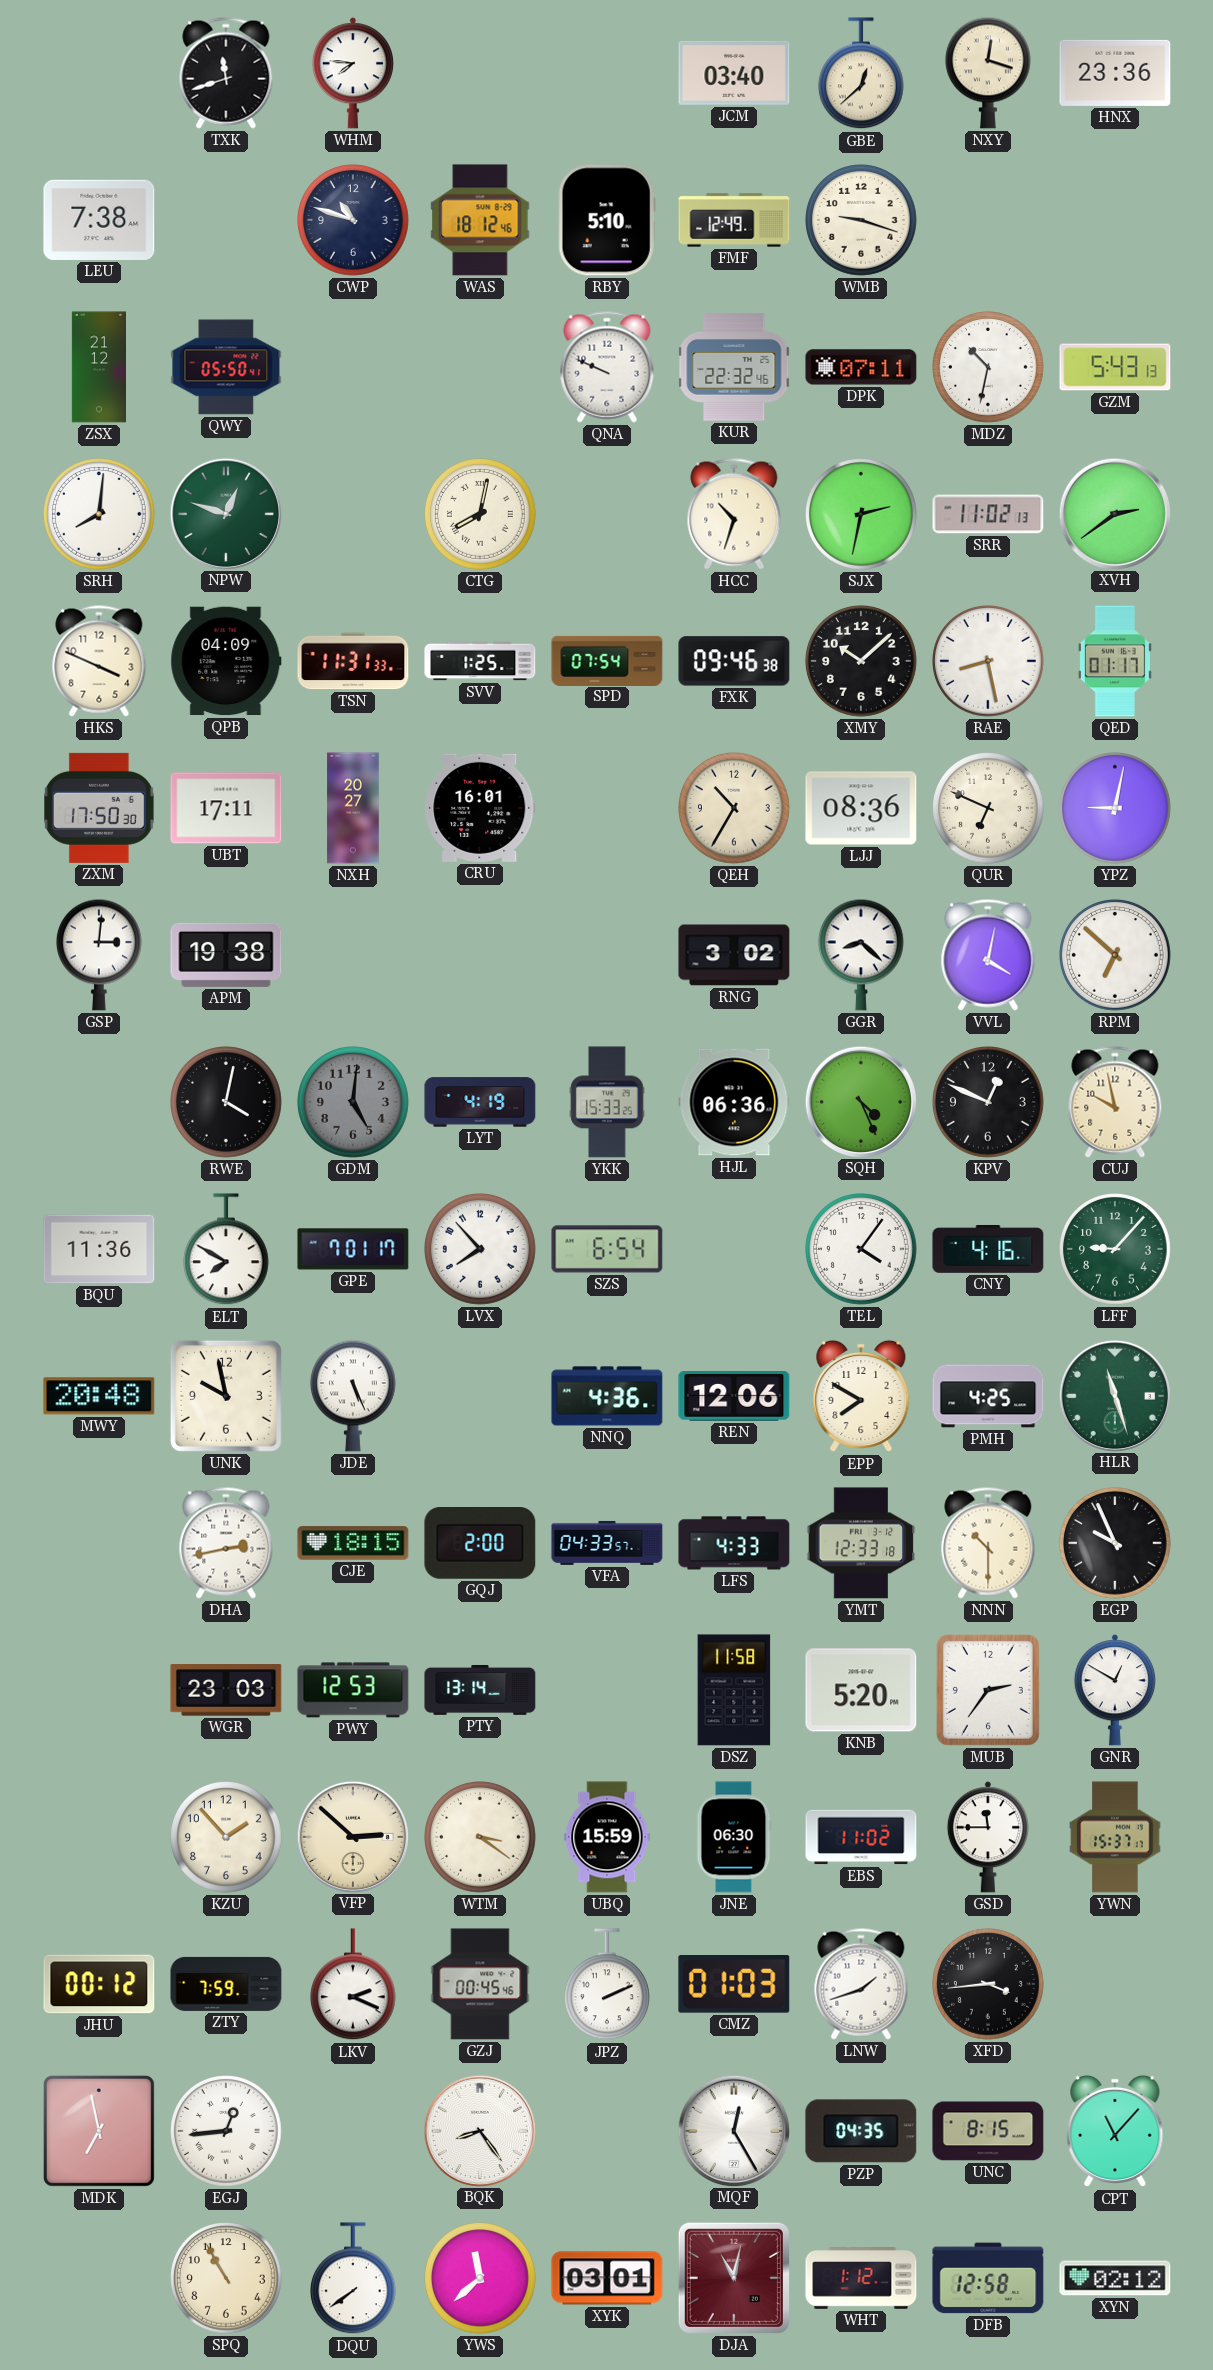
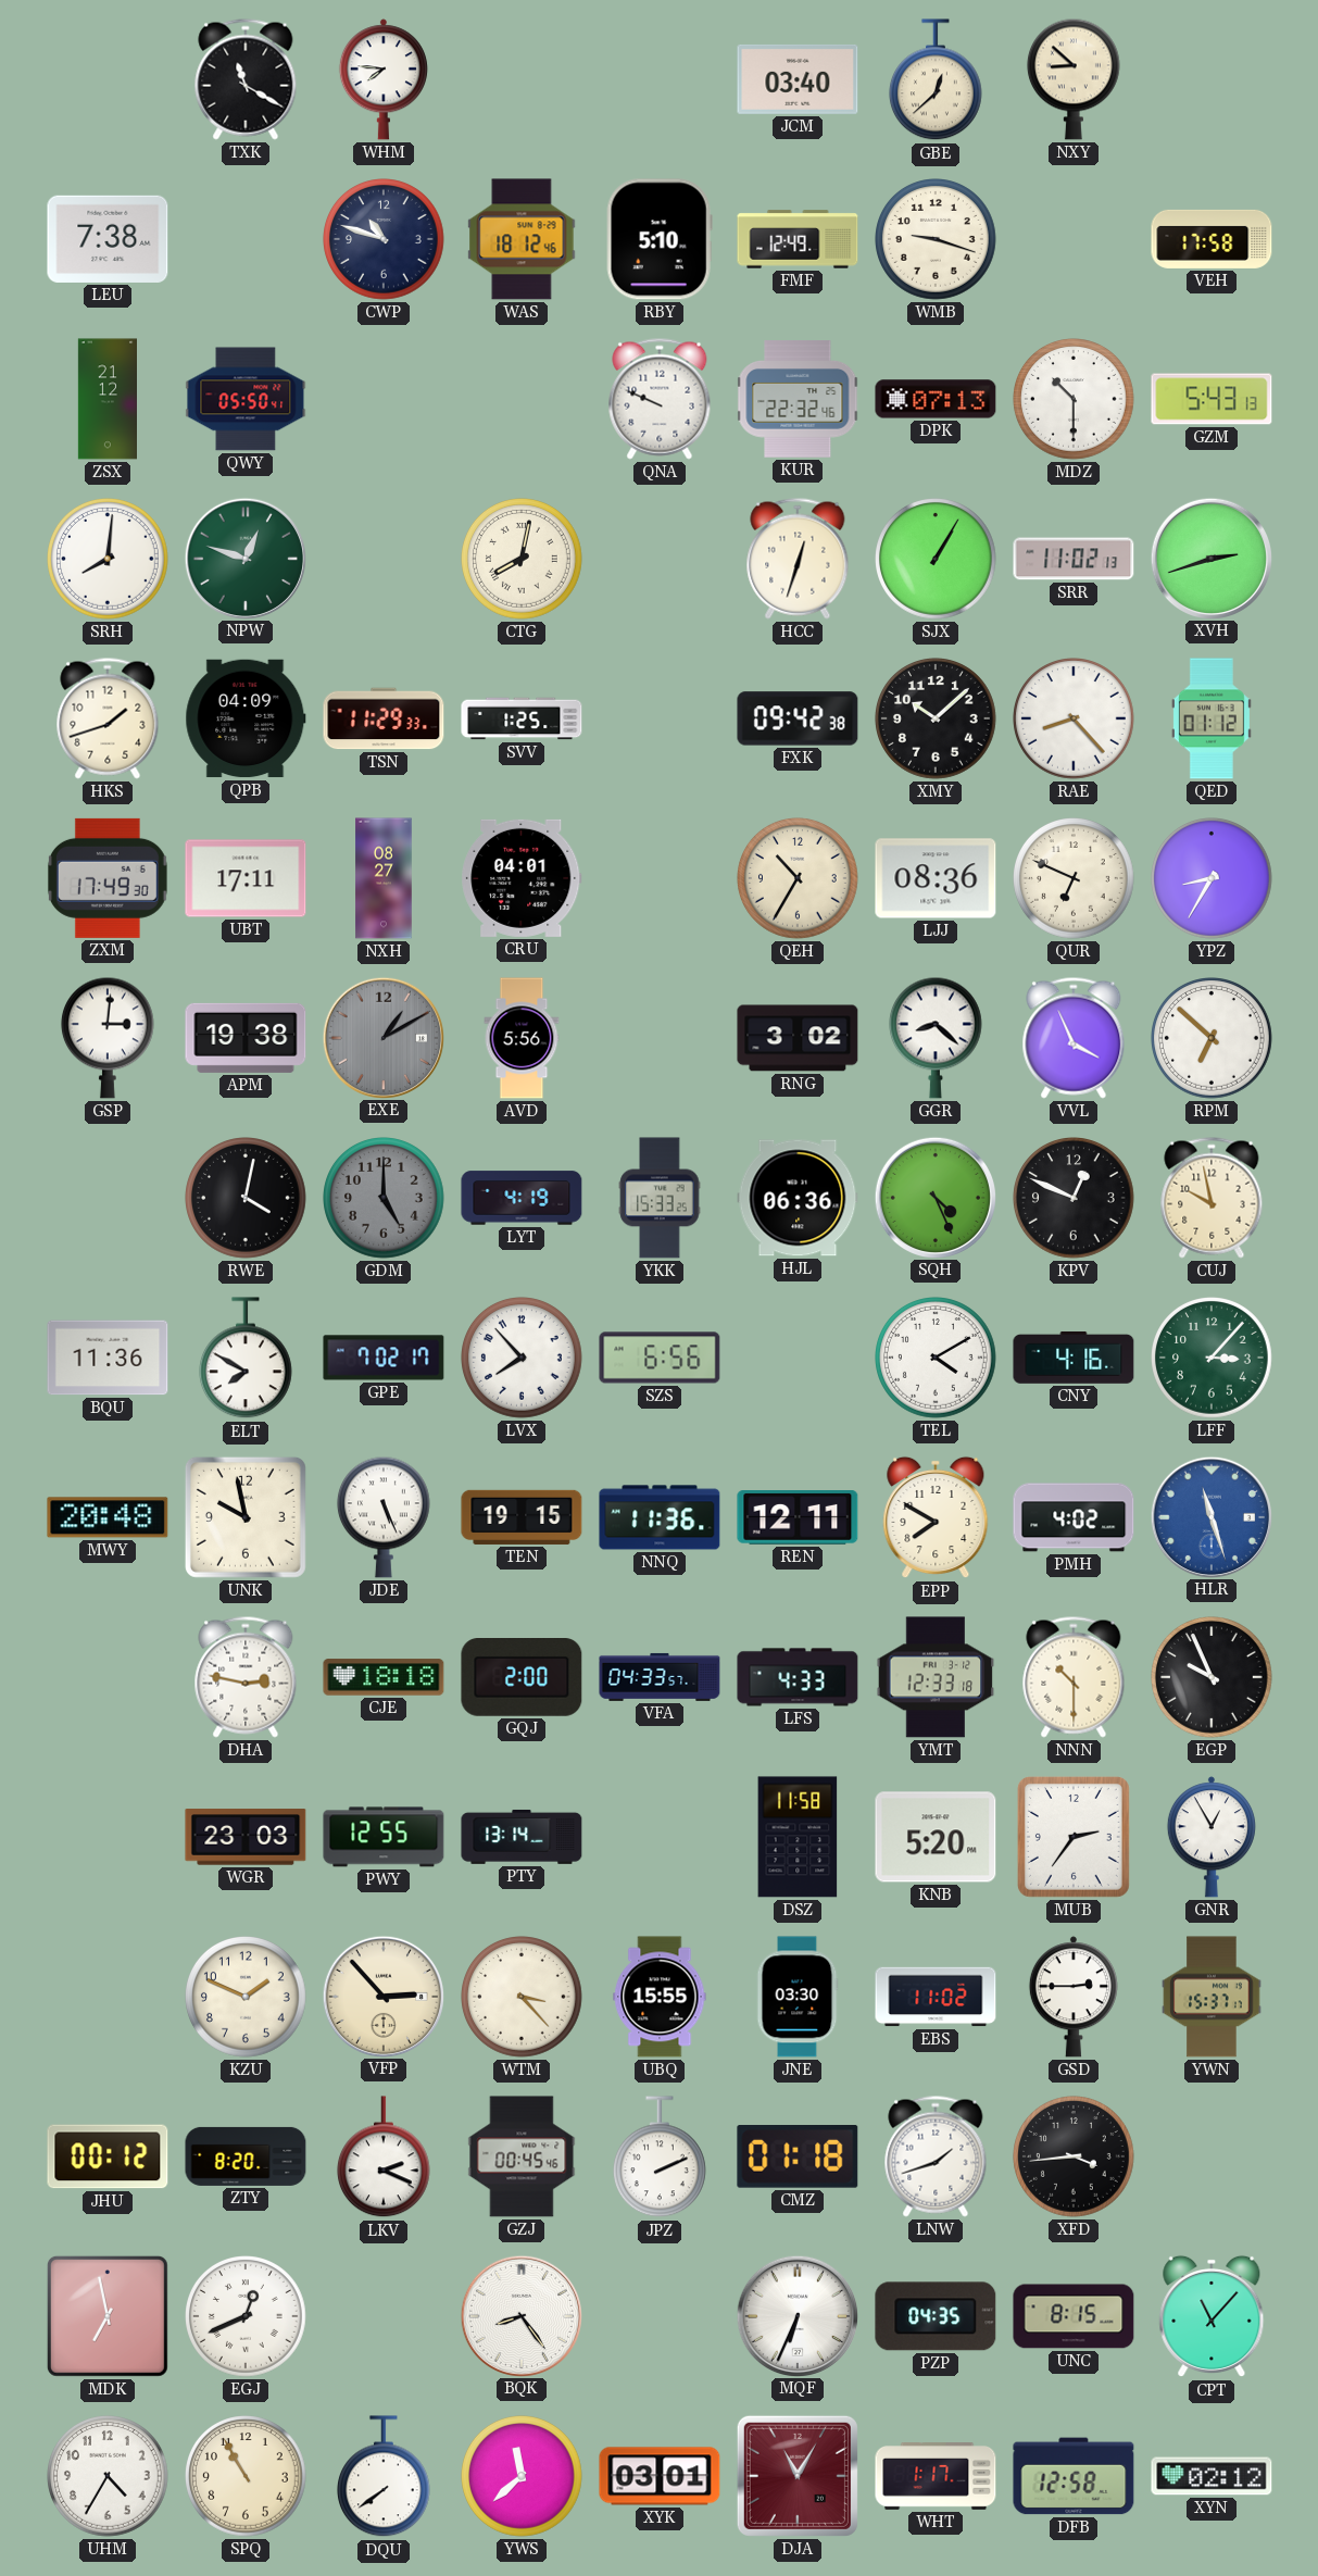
TXK: 11:42 -> 11:20 (246, 79)
NXY: 12:18 -> 8:52 (1074, 79)
HNX: 23:36 -> none (1115, 73)
VEH: none -> 17:58 (1212, 239)
DPK: 07:11 -> 07:13 (936, 399)
MDZ: 10:32 -> 10:30 (1075, 400)
HCC: 10:33 -> 12:33 (798, 559)
SJX: 2:32 -> 1:05 (937, 560)
XVH: 2:39 -> 2:42 (1210, 558)
HKS: 3:49 -> 1:42 (108, 718)
TSN: 11:31 -> 11:29 (384, 718)
SPD: 07:54 -> none (607, 660)
FXK: 09:46 -> 09:42 (798, 718)
RAE: 8:28 -> 8:23 (1075, 720)
QED: 01:17 -> 01:12 (1212, 718)
ZXM: 17:50 -> 17:49 (108, 878)
NXH: 20:27 -> 08:27 (384, 878)
CRU: 16:01 -> 04:01 (522, 878)
YPZ: 9:02 -> 8:35 (1213, 879)
EXE: none -> 1:10 (382, 1037)
AVD: none -> 5:56 (522, 1038)
VVL: 4:02 -> 3:56 (1074, 1038)
GDM: 5:01 -> 5:00 (385, 1199)
GPE: 7:01 -> 7:02 (384, 1358)
SZS: 6:54 -> 6:56 (660, 1358)
TEL: 4:06 -> 4:10 (937, 1359)
LFF: 9:07 -> 3:07 (1213, 1359)
TEN: none -> 19:15 (522, 1517)
NNQ: 4:36 -> 11:36 (660, 1517)
REN: 12:06 -> 12:11 (798, 1518)
PMH: 4:25 -> 4:02 (1074, 1517)
HLR dial: green -> blue (1210, 1516)
DHA: 2:43 -> 2:47 (246, 1677)
CJE: 18:15 -> 18:18 (384, 1677)
PWY: 12:53 -> 12:55 (384, 1837)
GNR: 12:50 -> 12:55 (1212, 1837)
KZU: 1:53 -> 1:49 (247, 1998)
VFP: 2:52 -> 2:53 (382, 1996)
WTM: 3:21 -> 3:23 (523, 1998)
UBQ: 15:59 -> 15:55 (660, 1997)
JNE: 06:30 -> 03:30 (798, 1997)
GSD: 11:45 -> 2:45 (1074, 1997)
ZTY: 7:59 -> 8:20 (246, 2156)
CMZ: 01:03 -> 01:18 (798, 2158)
EGJ: 12:44 -> 12:41 (247, 2317)
MQF: 12:25 -> 6:34 (796, 2315)
UHM: none -> 4:35 (109, 2477)
DJA: 11:02 -> 11:05 (798, 2476)
WHT: 1:12 -> 1:17 (936, 2477)
